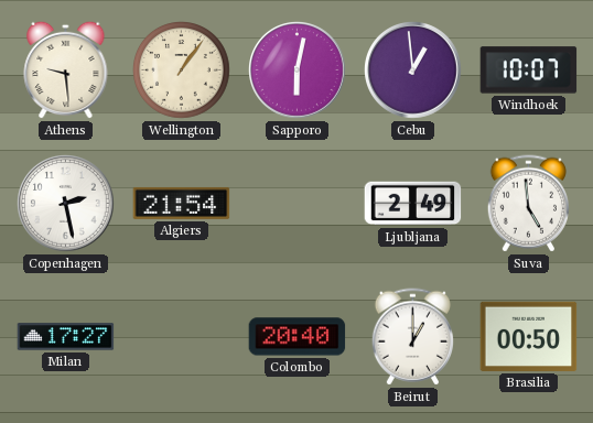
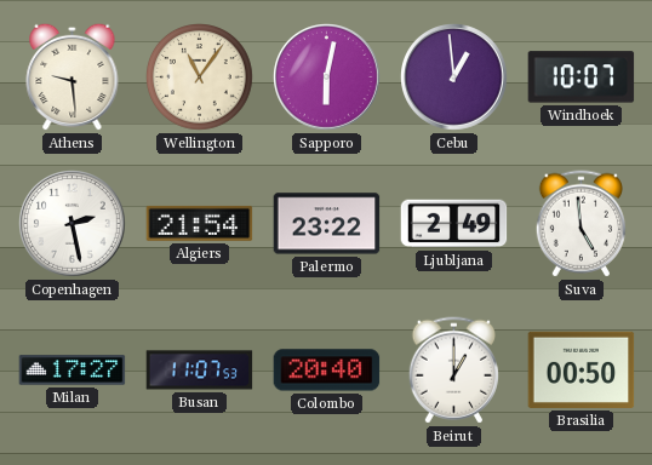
Wellington: 1:06 -> 11:06 (200, 77)
Palermo: none -> 23:22 (327, 224)
Busan: none -> 11:07 (200, 371)
